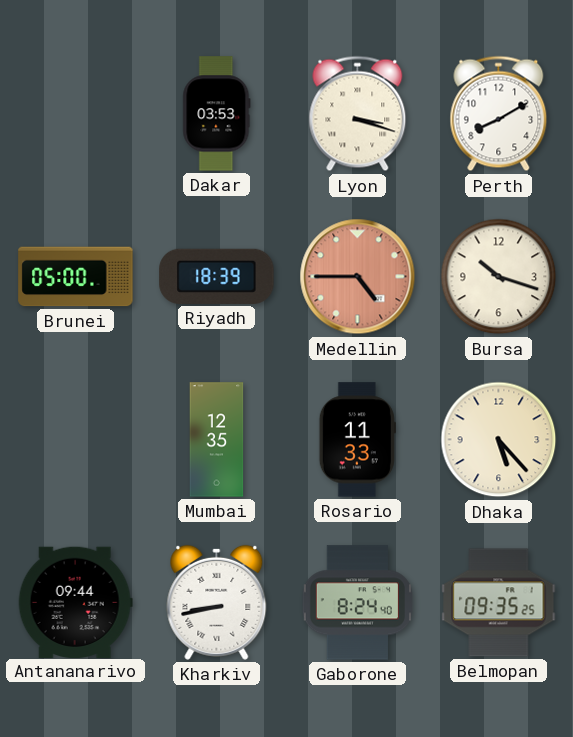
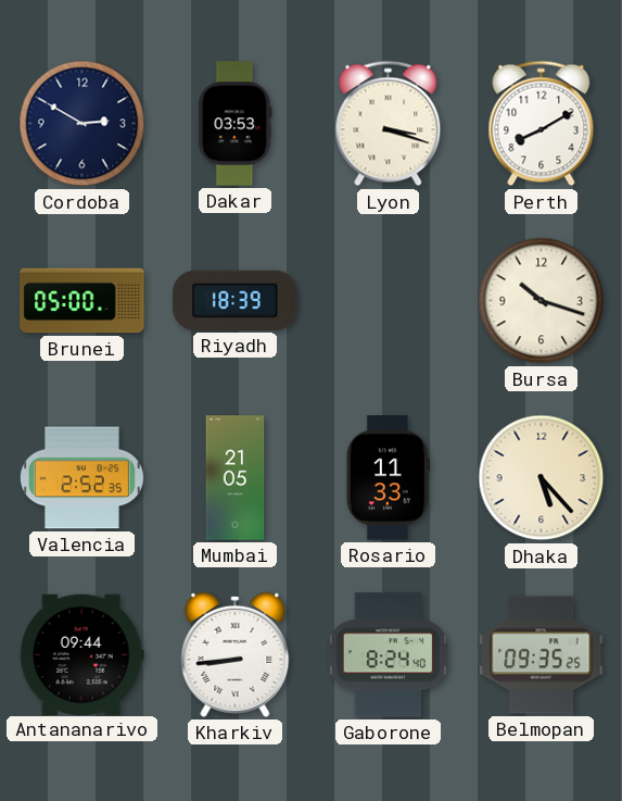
Cordoba: none -> 2:50 (82, 124)
Medellin: 4:45 -> none (358, 277)
Valencia: none -> 2:52 (81, 478)
Mumbai: 12:35 -> 21:05 (236, 478)
Kharkiv: 8:43 -> 8:44 (236, 654)
